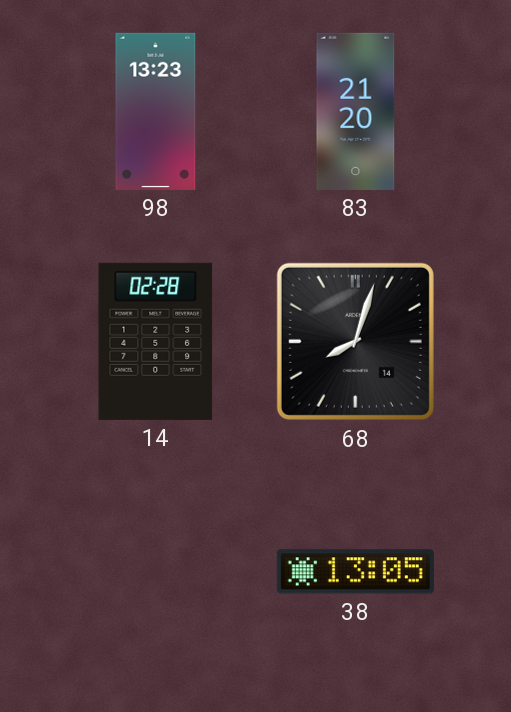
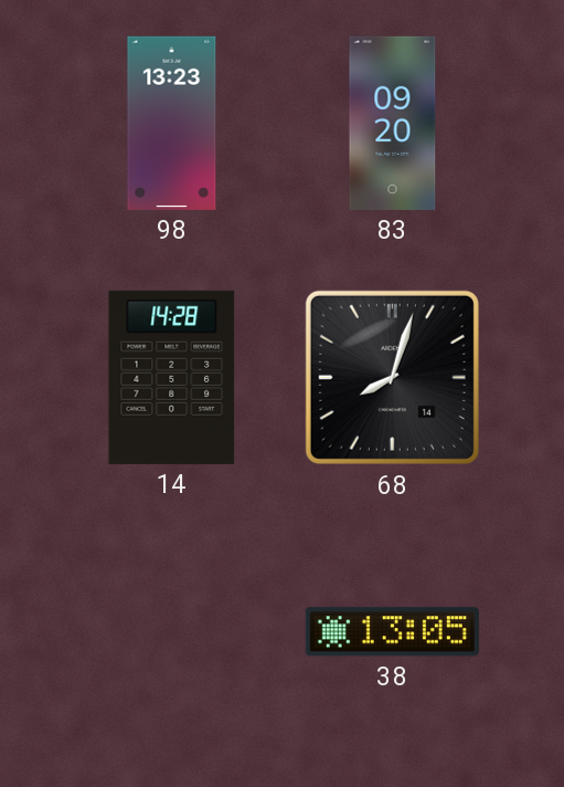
83: 21:20 -> 09:20 (393, 123)
14: 02:28 -> 14:28 (172, 377)
